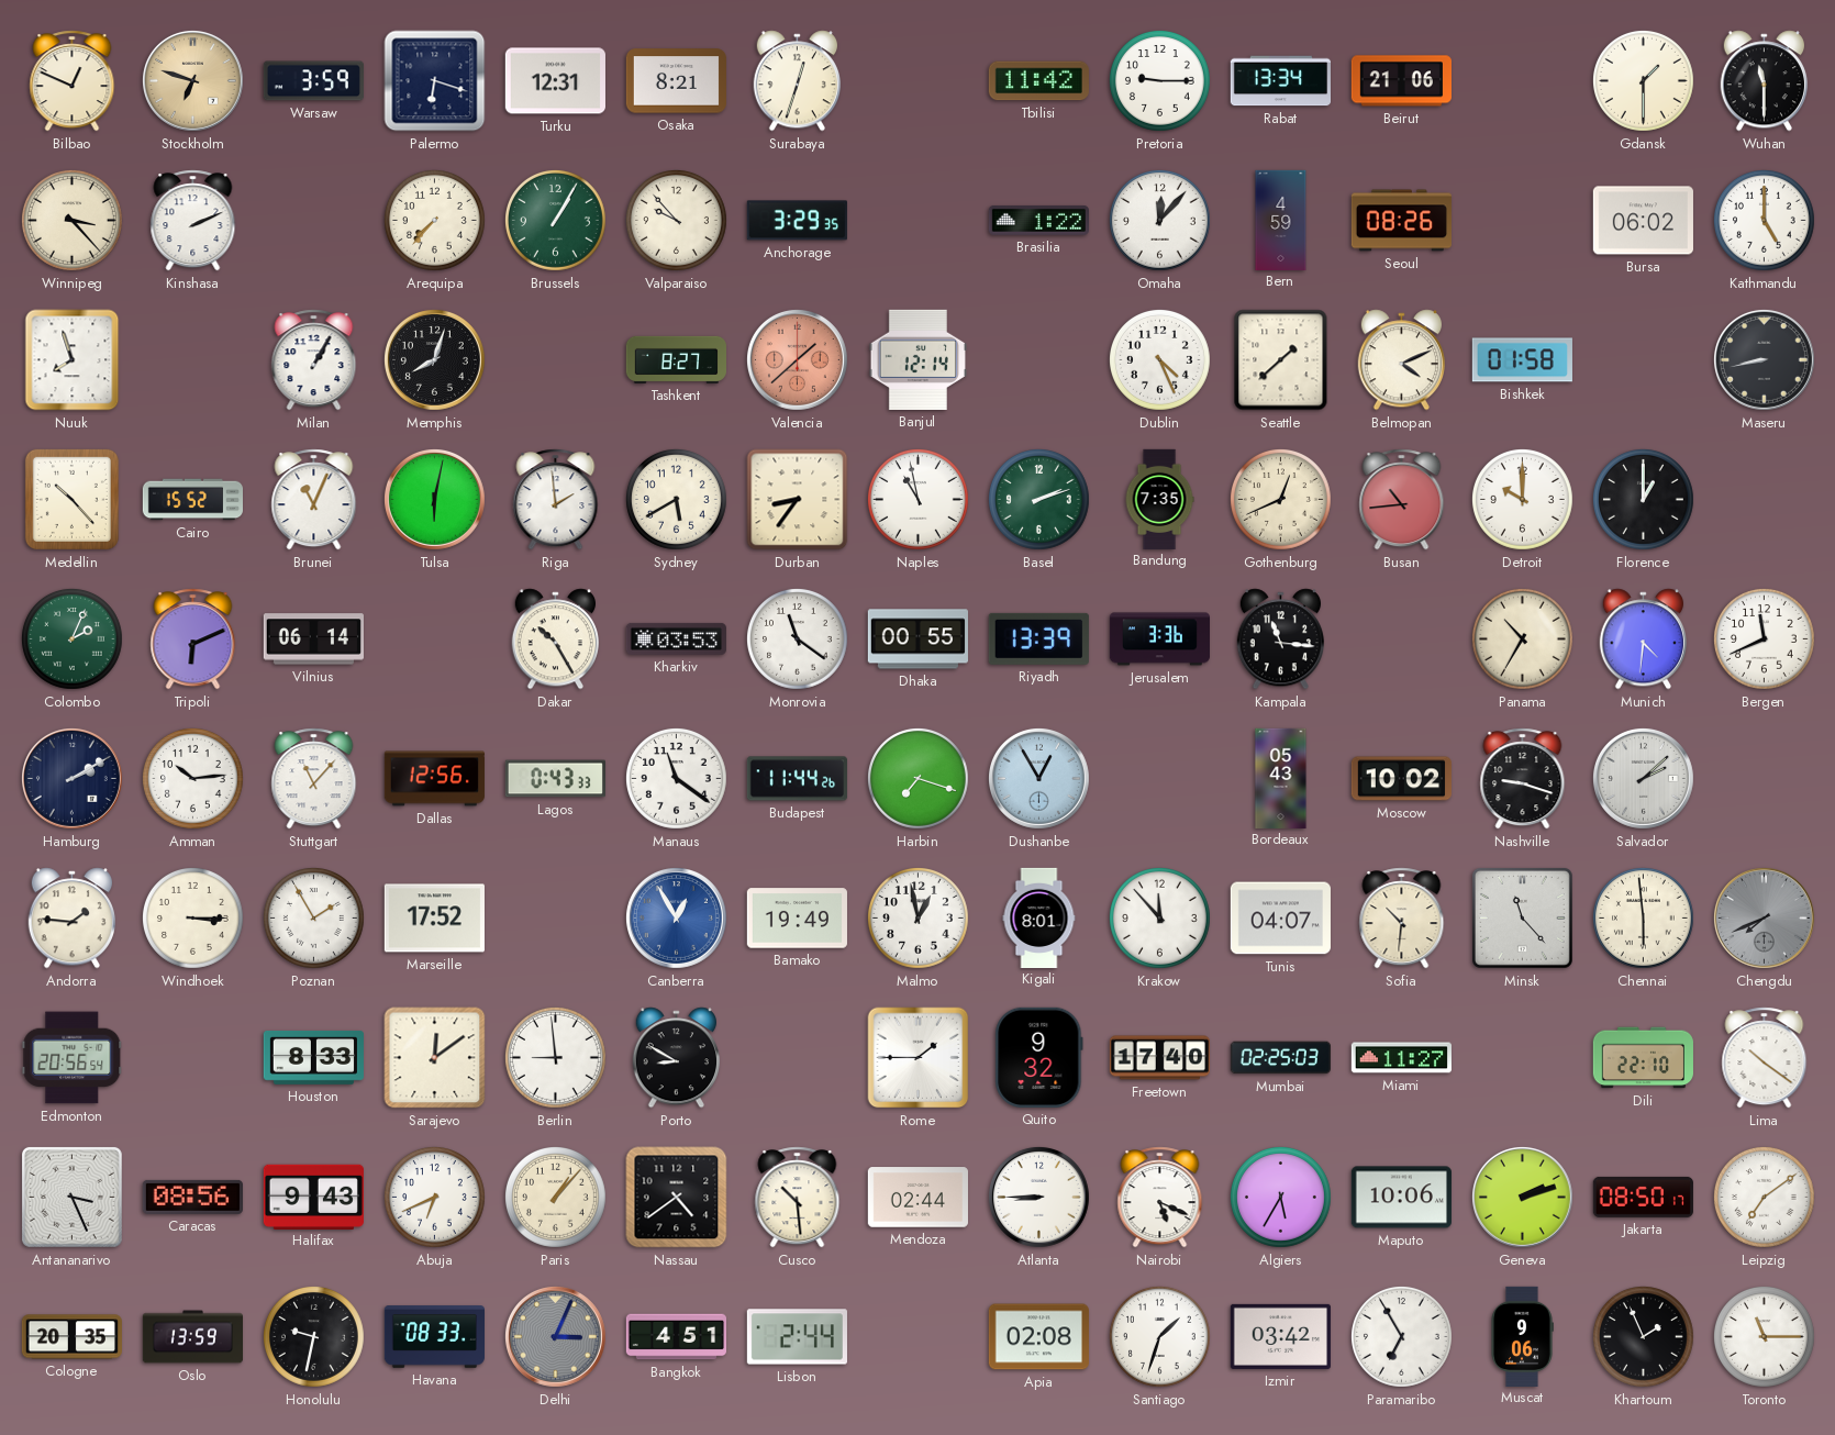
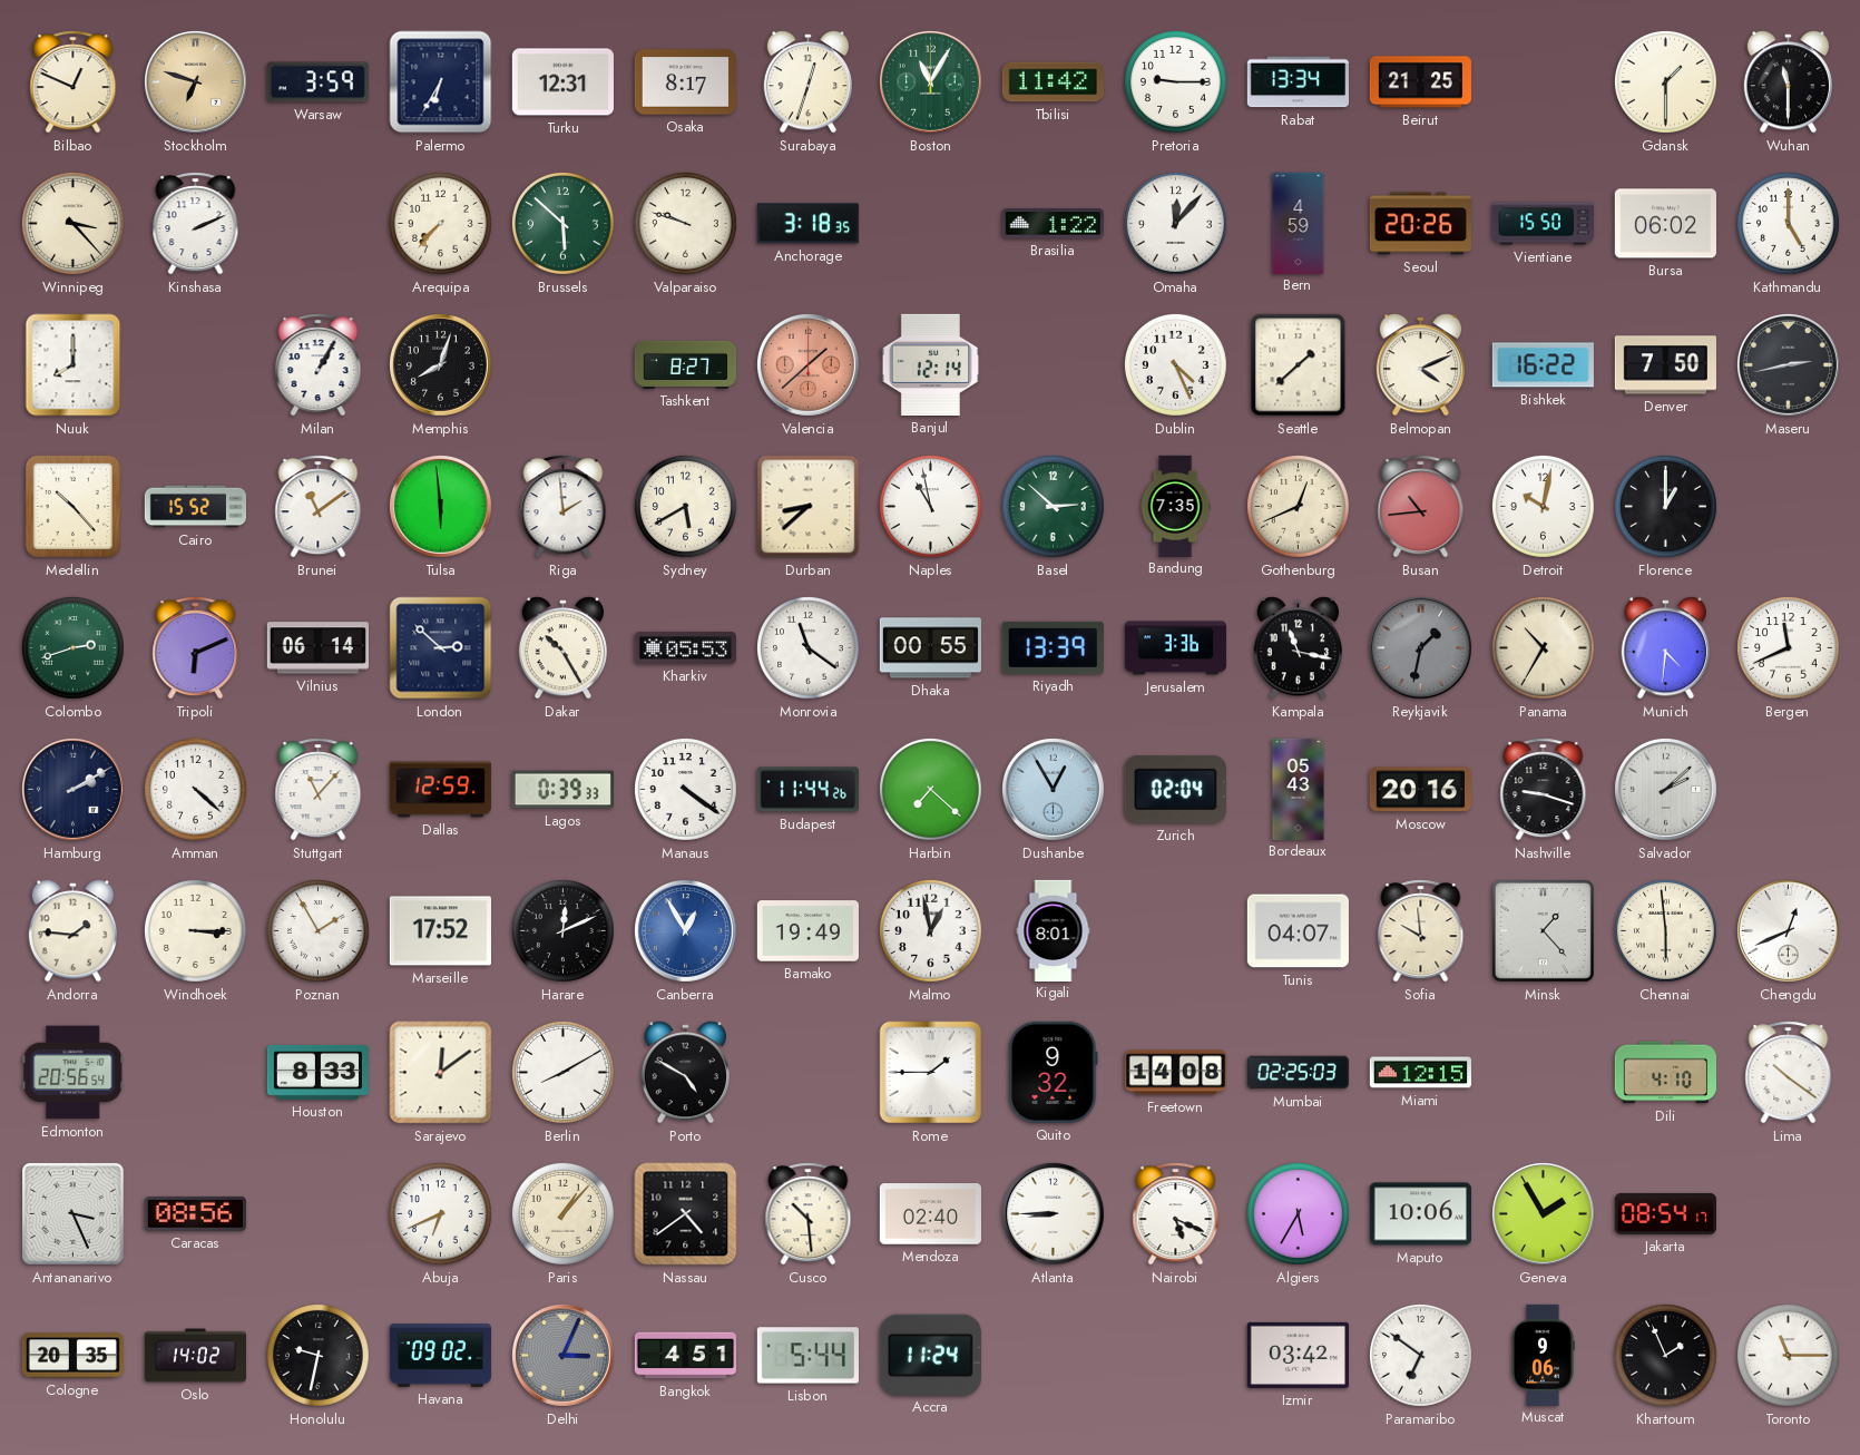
Palermo: 6:18 -> 6:35 (441, 82)
Osaka: 8:21 -> 8:17 (685, 82)
Boston: none -> 11:05 (930, 81)
Beirut: 21:06 -> 21:25 (1420, 82)
Brussels: 1:05 -> 5:52 (564, 224)
Valparaiso: 9:53 -> 9:48 (686, 224)
Anchorage: 3:29 -> 3:18 (807, 224)
Seoul: 08:26 -> 20:26 (1420, 224)
Vientiane: none -> 15:50 (1543, 224)
Nuuk: 7:57 -> 8:00 (74, 365)
Bishkek: 01:58 -> 16:22 (1543, 365)
Denver: none -> 7:50 (1665, 365)
Maseru: 8:43 -> 2:43 (1788, 364)
Brunei: 11:04 -> 11:09 (319, 507)
Tulsa: 6:02 -> 5:59 (440, 506)
Durban: 8:36 -> 8:38 (809, 507)
Basel: 2:12 -> 2:52 (1054, 507)
Detroit: 10:00 -> 10:02 (1544, 507)
Colombo: 2:04 -> 2:42 (74, 648)
London: none -> 2:52 (441, 648)
Kharkiv: 03:53 -> 05:53 (685, 647)
Kampala: 11:16 -> 11:17 (1298, 648)
Reykjavik: none -> 1:32 (1420, 647)
Amman: 10:14 -> 4:22 (196, 790)
Dallas: 12:56 -> 12:59 (440, 790)
Lagos: 0:43 -> 0:39 (562, 790)
Manaus: 11:21 -> 4:21 (686, 790)
Harbin: 7:18 -> 7:22 (931, 790)
Zurich: none -> 02:04 (1175, 789)
Moscow: 10:02 -> 20:16 (1420, 790)
Harare: none -> 12:11 (564, 931)
Krakow: 11:53 -> none (1160, 919)
Sofia: 10:31 -> 9:59 (1421, 931)
Minsk: 11:23 -> 1:23 (1543, 930)
Chengdu: 7:41 -> 12:41 (1788, 930)
Chengdu dial: grey -> white (1788, 930)
Berlin: 8:59 -> 8:10 (564, 1073)
Porto: 8:50 -> 4:50 (685, 1073)
Freetown: 17:40 -> 14:08 (1175, 1073)
Miami: 11:27 -> 12:15 (1420, 1073)
Dili: 22:10 -> 4:10 (1665, 1073)
Halifax: 9:43 -> none (313, 1197)
Mendoza: 02:44 -> 02:40 (930, 1214)
Geneva: 2:12 -> 1:55 (1543, 1213)
Jakarta: 08:50 -> 08:54 (1665, 1213)
Leipzig: 7:09 -> none (1765, 1198)
Oslo: 13:59 -> 14:02 (195, 1356)
Havana: 08:33 -> 09:02 (440, 1356)
Lisbon: 2:44 -> 5:44 (807, 1356)
Accra: none -> 11:24 (930, 1355)
Apia: 02:08 -> none (1038, 1337)
Santiago: 1:33 -> none (1160, 1337)
Paramaribo: 6:55 -> 6:51 (1421, 1356)
